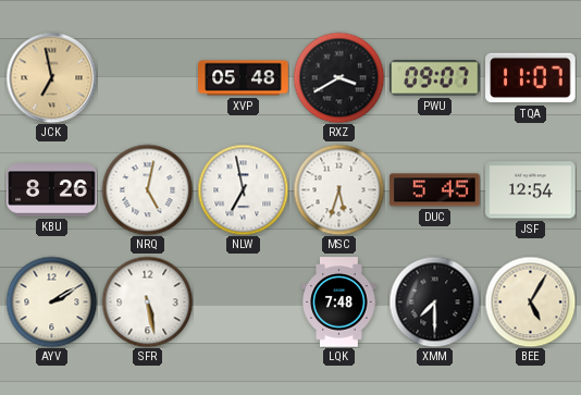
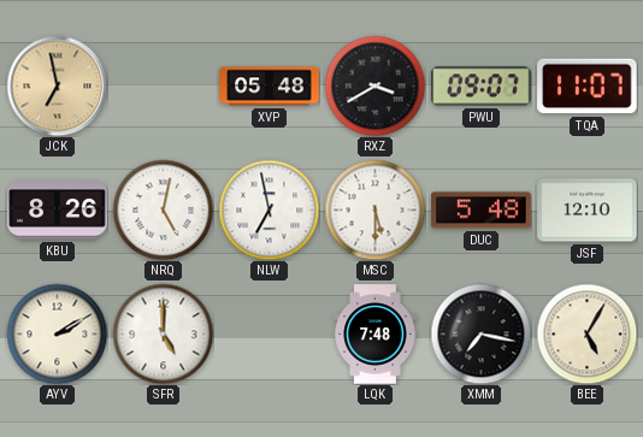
MSC: 5:33 -> 5:30 (374, 209)
DUC: 5:45 -> 5:48 (482, 211)
JSF: 12:54 -> 12:10 (588, 211)
SFR: 5:28 -> 5:00 (163, 333)
XMM: 7:30 -> 7:17 (480, 333)
